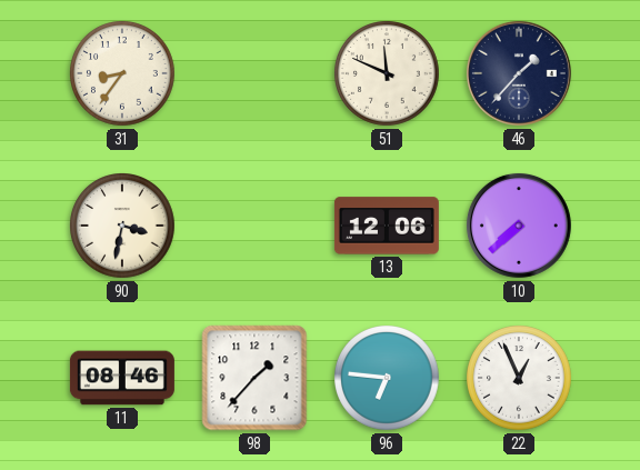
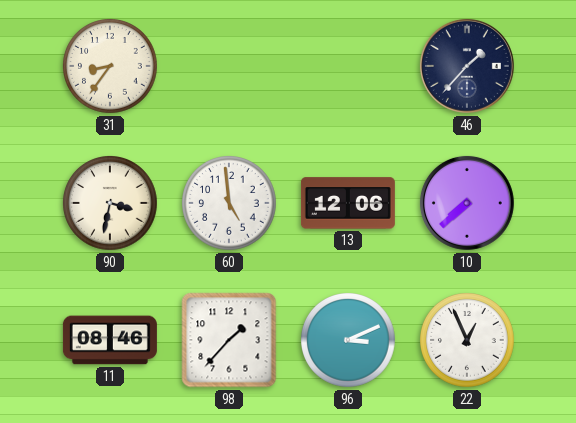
51: 11:49 -> none (388, 74)
60: none -> 4:59 (230, 204)
96: 6:46 -> 3:11 (349, 341)
